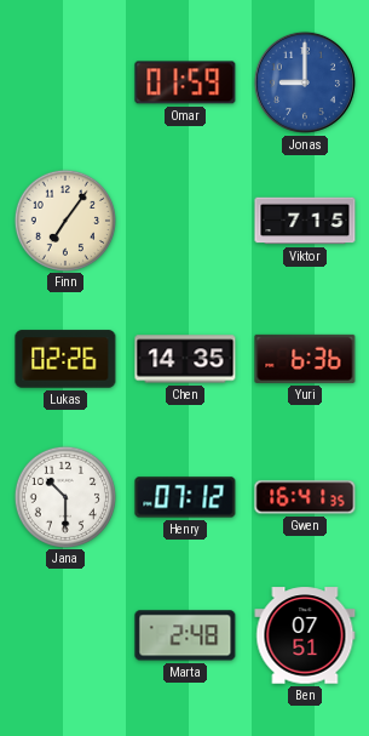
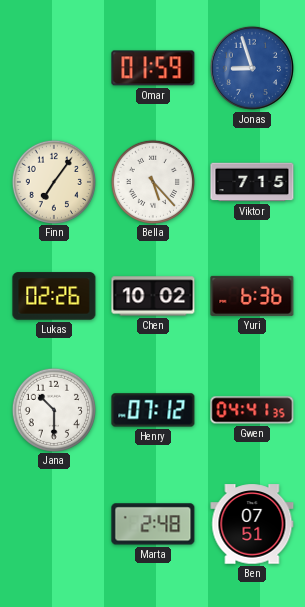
Jonas: 9:00 -> 8:57 (252, 68)
Bella: none -> 5:23 (152, 181)
Chen: 14:35 -> 10:02 (153, 296)
Gwen: 16:41 -> 04:41 (252, 410)
